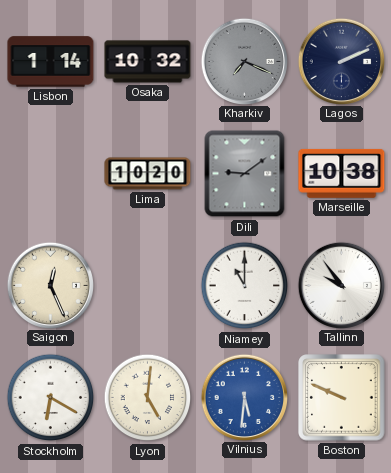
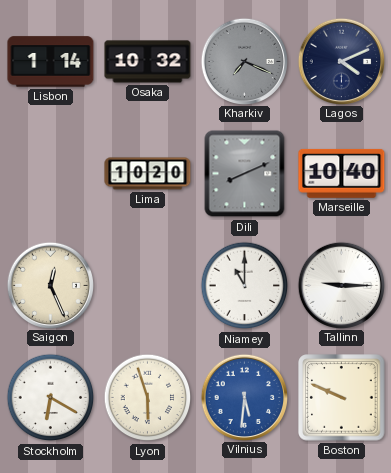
Lagos: 2:11 -> 4:11 (341, 61)
Dili: 9:09 -> 8:11 (245, 174)
Marseille: 10:38 -> 10:40 (342, 173)
Tallinn: 9:54 -> 9:15 (341, 285)
Lyon: 5:01 -> 5:57 (148, 398)
